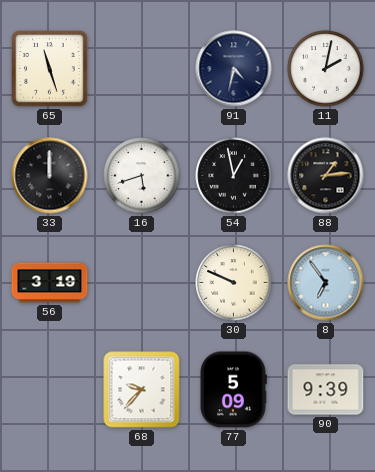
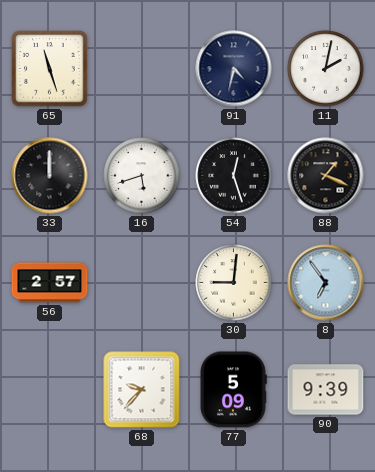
54: 12:58 -> 12:27 (234, 176)
88: 1:14 -> 1:19 (326, 176)
56: 3:19 -> 2:57 (50, 283)
30: 9:49 -> 9:01 (234, 283)
